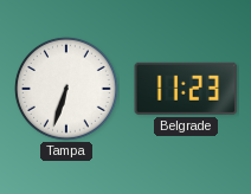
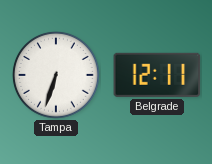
Belgrade: 11:23 -> 12:11 (157, 75)
